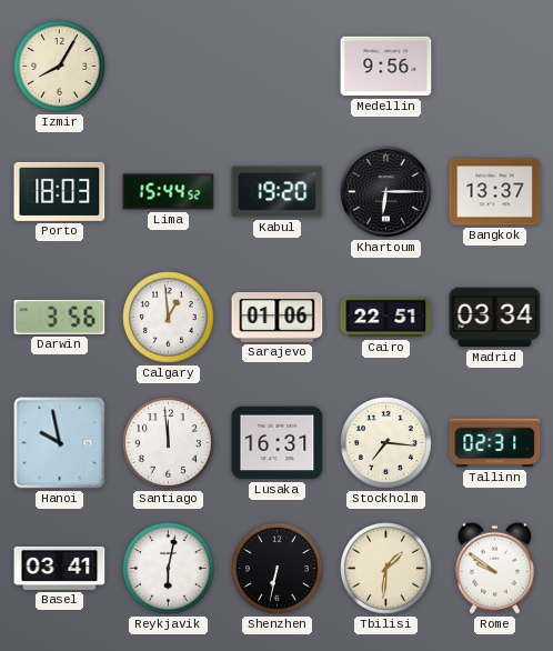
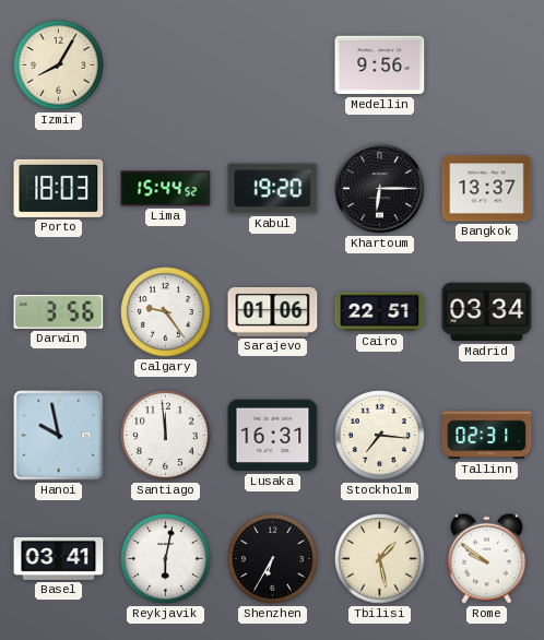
Calgary: 12:59 -> 9:24 (166, 312)
Shenzhen: 6:32 -> 6:35 (273, 559)
Tbilisi: 1:31 -> 1:28 (380, 559)
